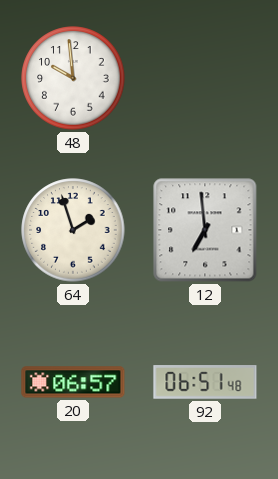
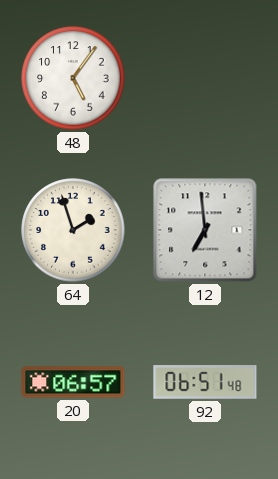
48: 9:59 -> 5:06 (73, 78)
